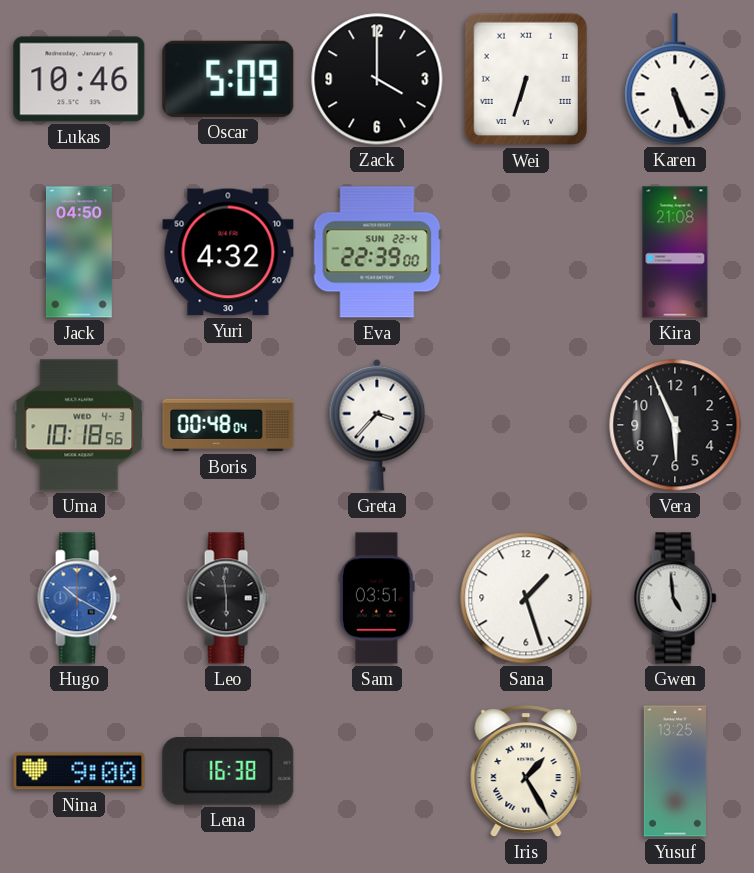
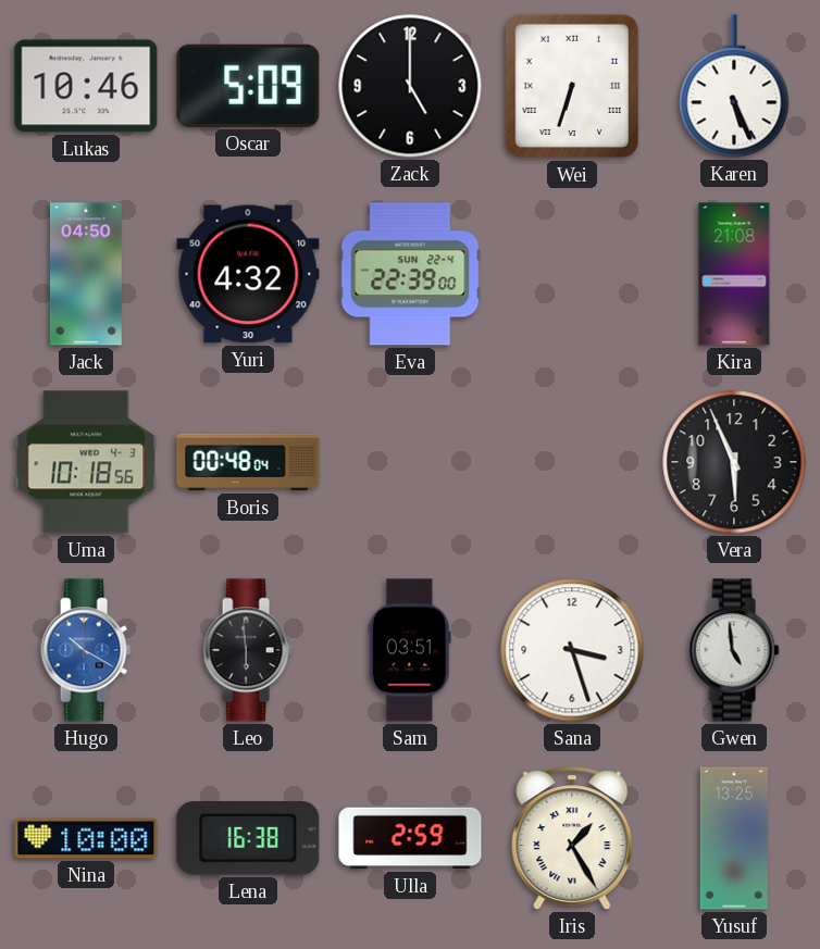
Zack: 4:00 -> 5:00 (410, 86)
Greta: 3:37 -> none (377, 425)
Sana: 1:27 -> 3:27 (572, 650)
Nina: 9:00 -> 10:00 (86, 838)
Ulla: none -> 2:59 (410, 838)
